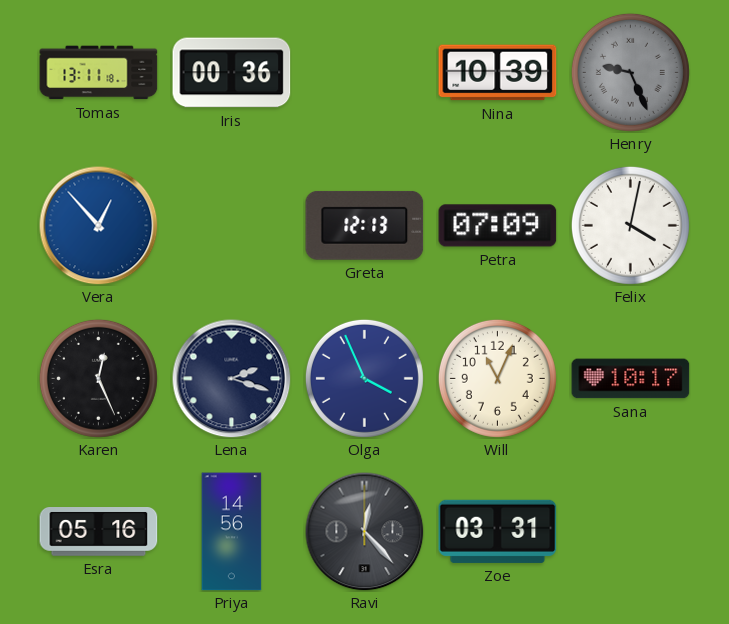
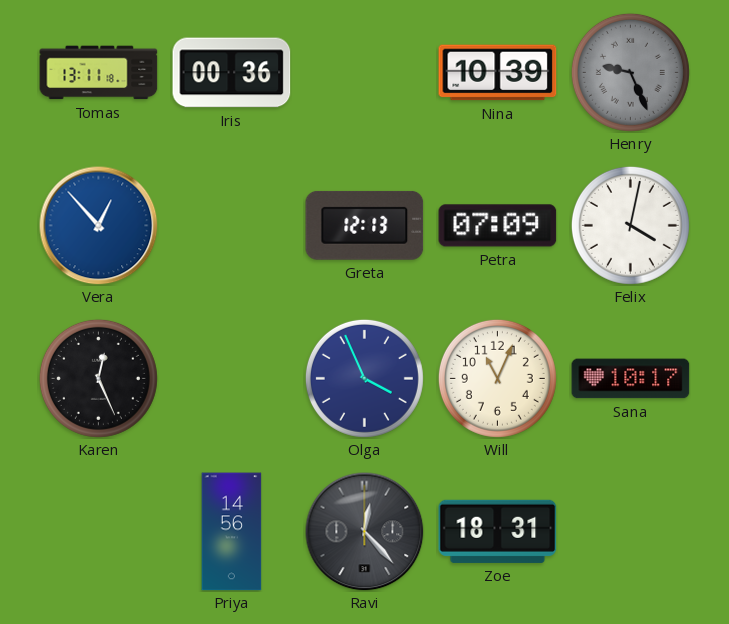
Lena: 2:18 -> none (232, 379)
Esra: 05:16 -> none (99, 532)
Zoe: 03:31 -> 18:31 (498, 531)
